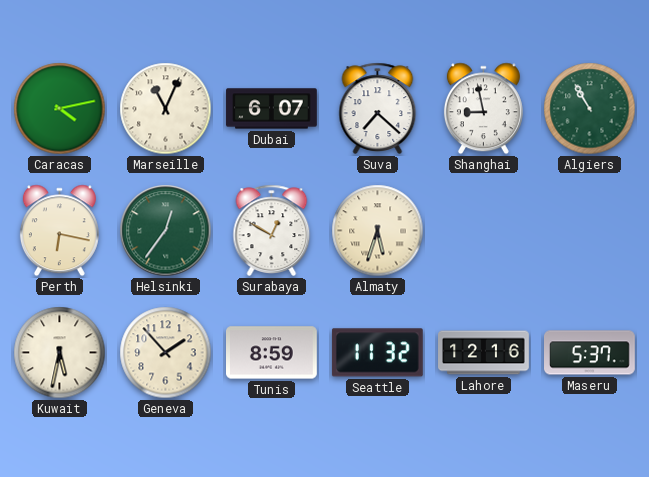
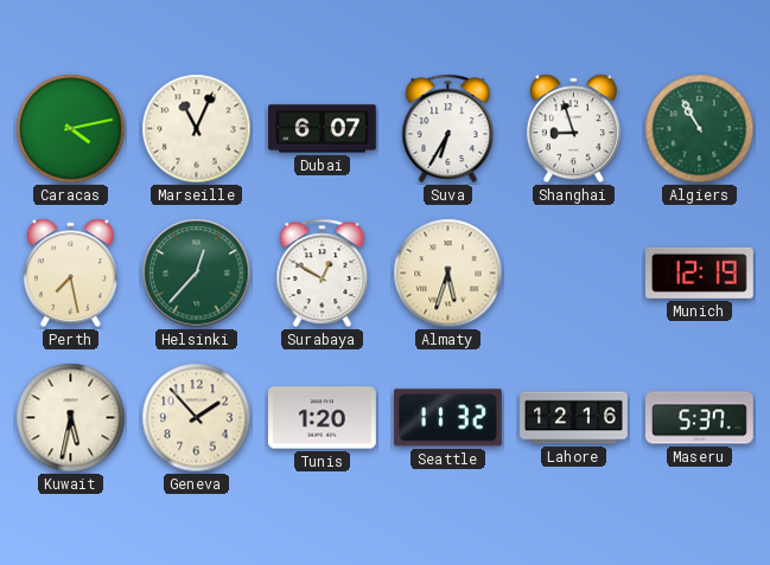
Suva: 7:22 -> 6:35 (448, 128)
Shanghai: 8:58 -> 8:57 (573, 129)
Perth: 6:17 -> 7:28 (70, 274)
Helsinki: 12:36 -> 12:37 (197, 274)
Munich: none -> 12:19 (700, 272)
Tunis: 8:59 -> 1:20 (323, 418)
